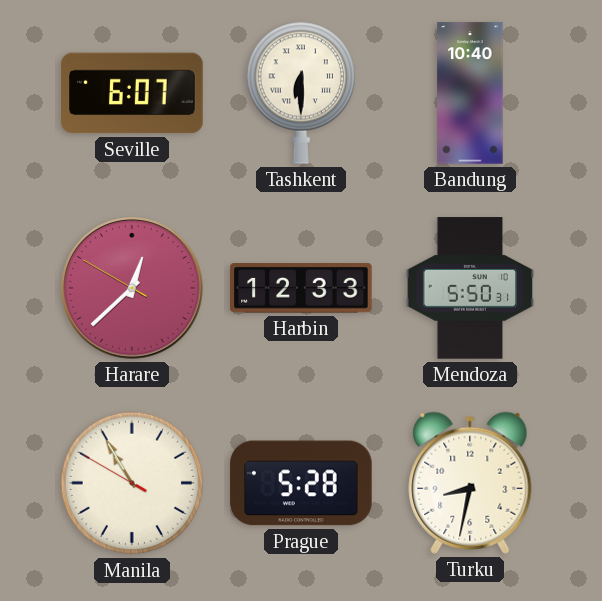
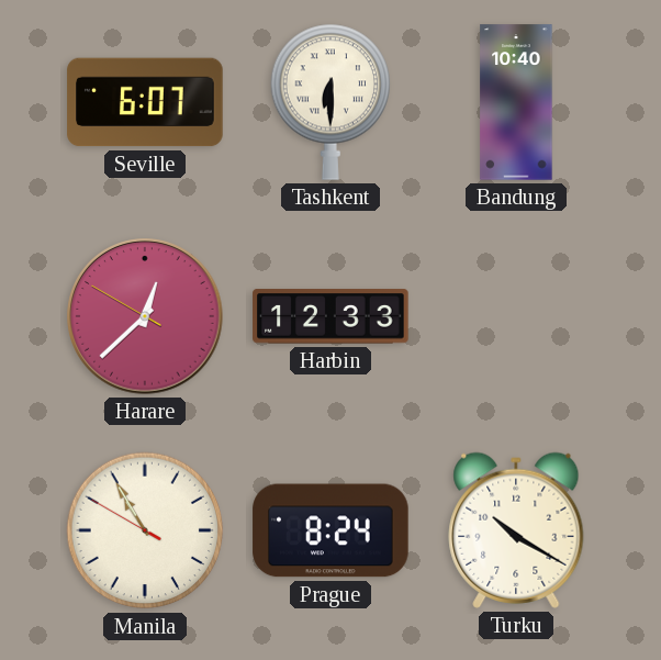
Mendoza: 5:50 -> none (470, 288)
Prague: 5:28 -> 8:24 (330, 530)
Turku: 8:32 -> 10:20 (516, 530)
